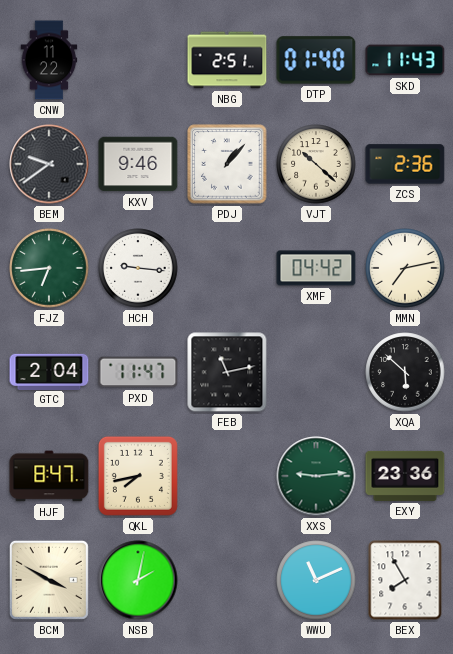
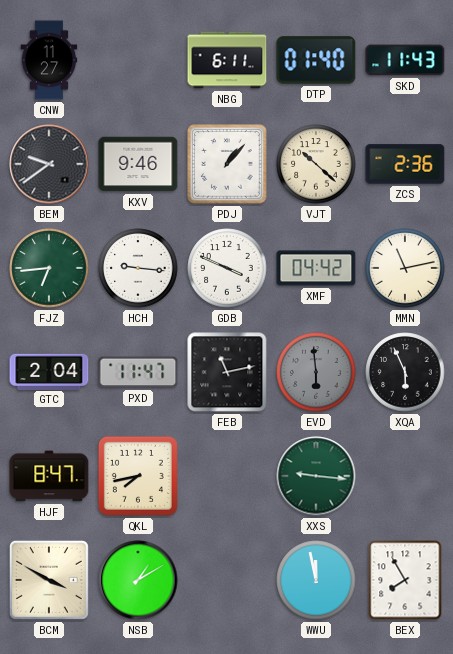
CNW: 11:22 -> 11:27 (49, 60)
NBG: 2:51 -> 6:11 (227, 60)
GDB: none -> 3:49 (227, 268)
MMN: 7:13 -> 11:13 (405, 268)
EVD: none -> 5:59 (316, 372)
XQA: 5:52 -> 5:56 (405, 372)
XXS: 9:14 -> 9:16 (316, 476)
EXY: 23:36 -> none (405, 476)
NSB: 2:02 -> 1:10 (138, 580)
WWU: 11:11 -> 11:58 (316, 580)
